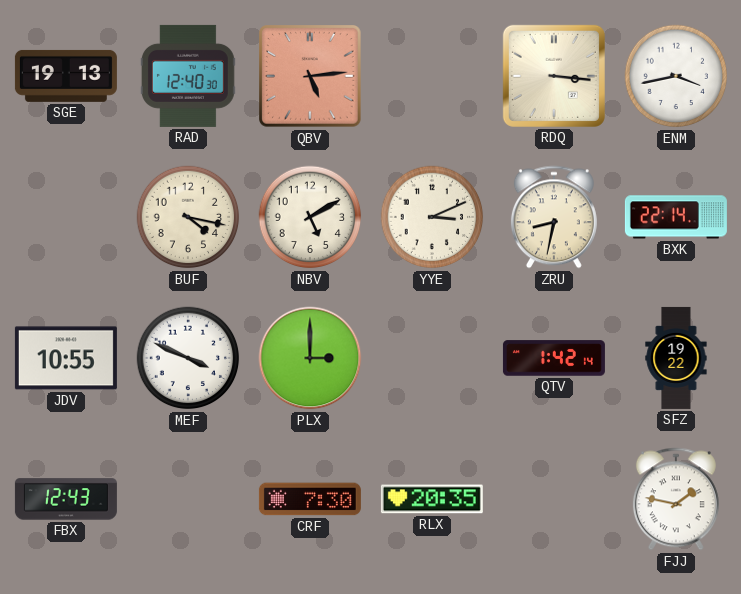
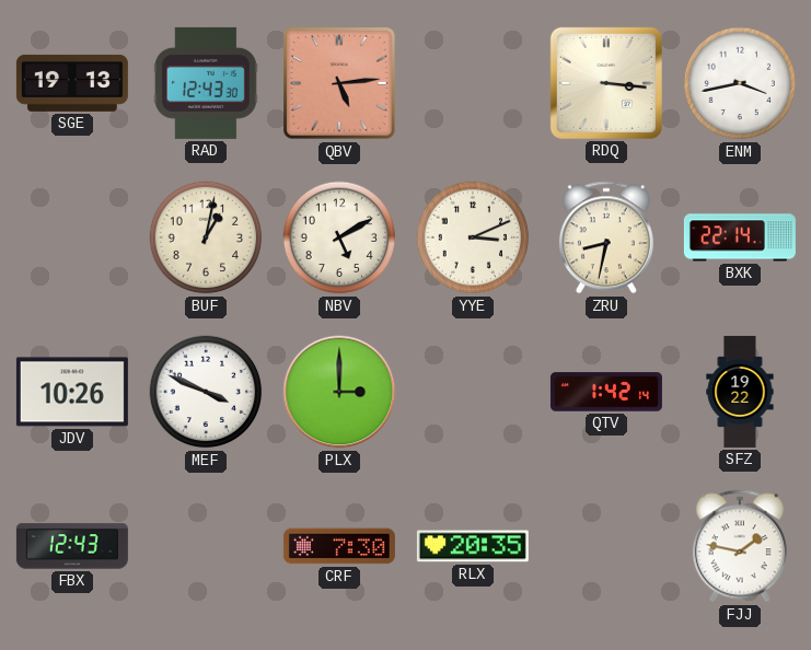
RAD: 12:40 -> 12:43 (206, 83)
BUF: 4:17 -> 1:02 (206, 237)
JDV: 10:55 -> 10:26 (72, 392)
